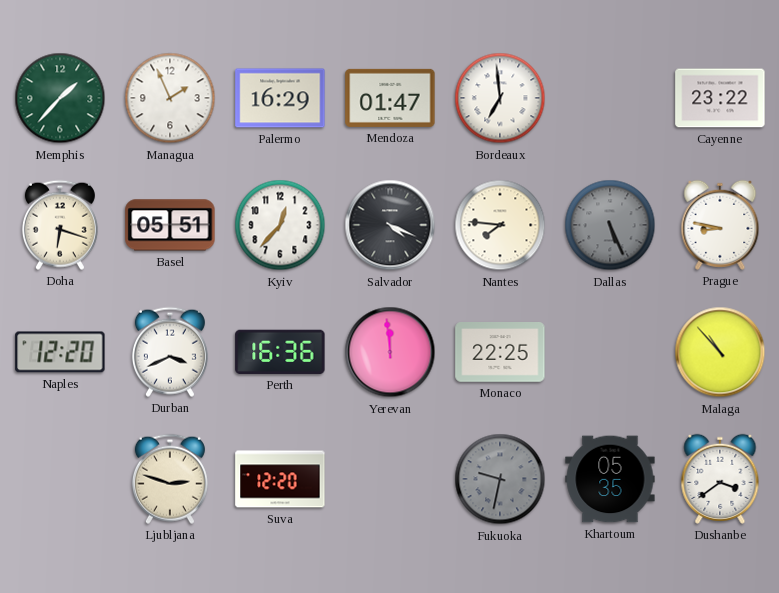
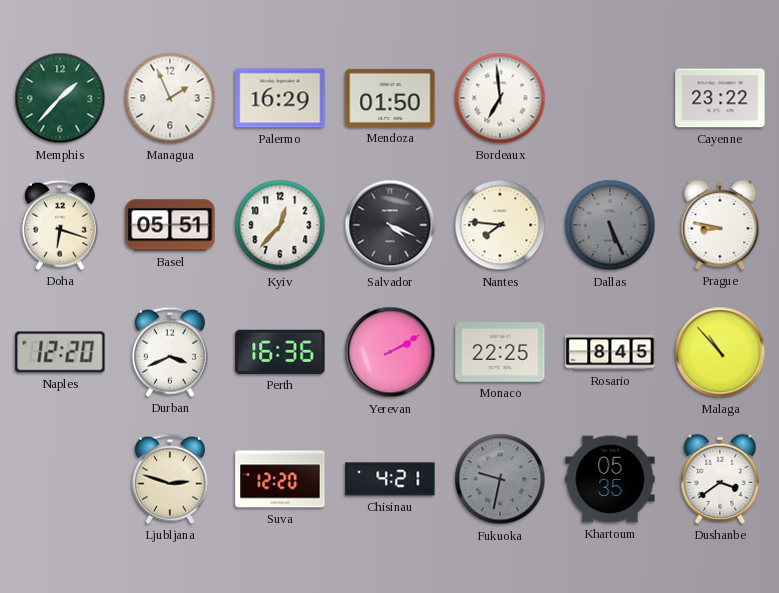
Mendoza: 01:47 -> 01:50 (390, 98)
Yerevan: 11:59 -> 2:10 (390, 352)
Rosario: none -> 8:45 (610, 352)
Chisinau: none -> 4:21 (390, 479)
